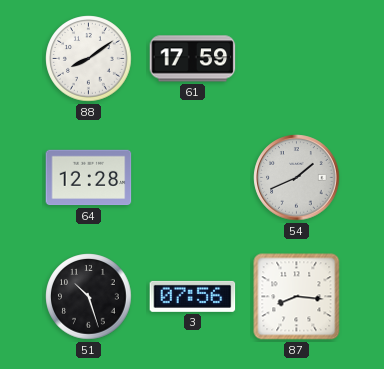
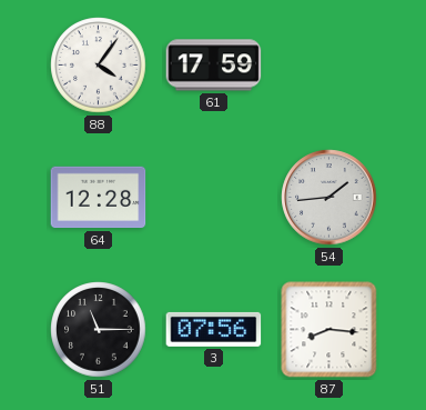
88: 8:09 -> 4:06 (99, 66)
54: 1:41 -> 1:44 (329, 198)
51: 10:27 -> 11:15 (99, 330)
